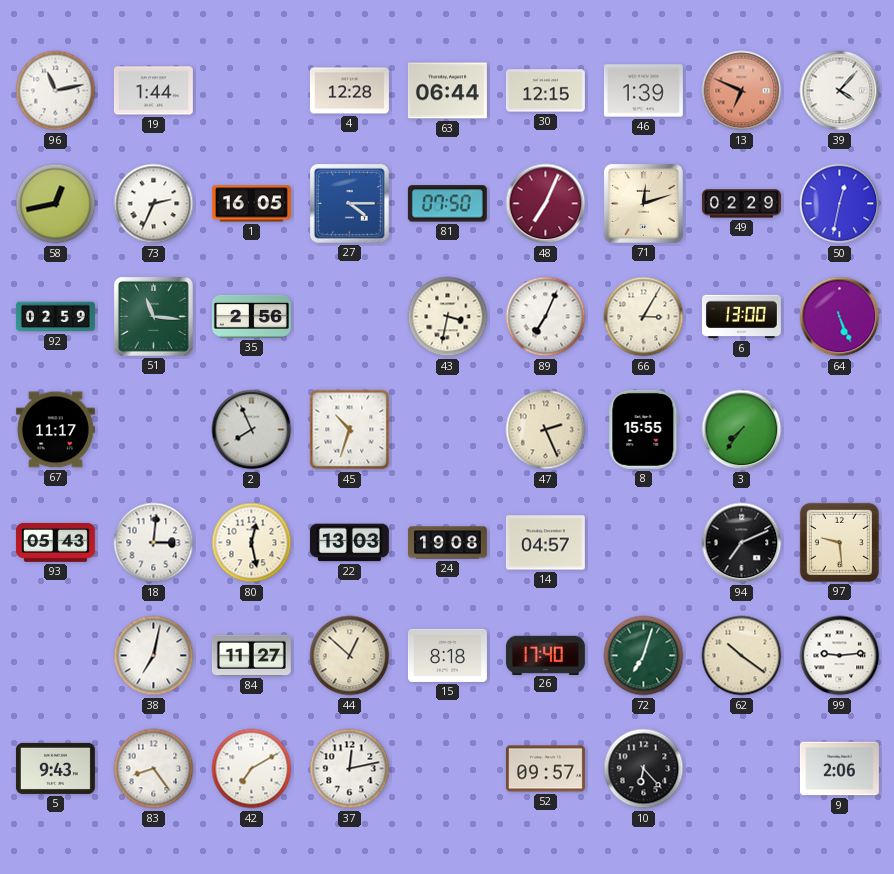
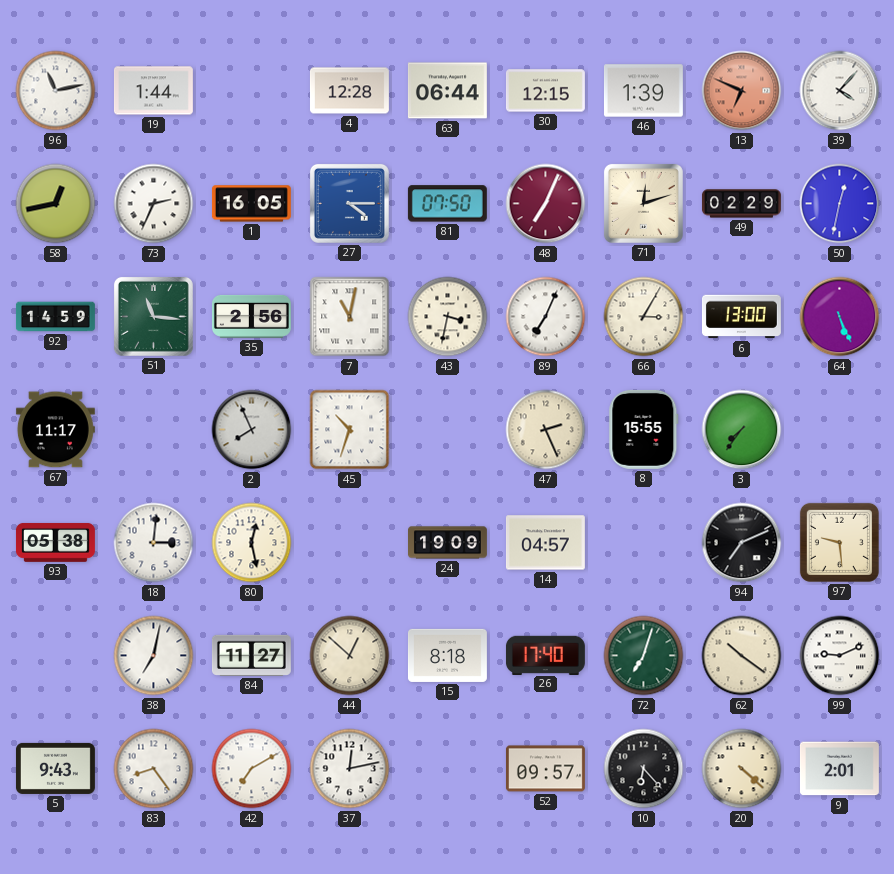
92: 02:59 -> 14:59 (55, 317)
7: none -> 11:02 (350, 317)
93: 05:43 -> 05:38 (55, 543)
22: 13:03 -> none (349, 543)
24: 19:08 -> 19:09 (448, 543)
99: 9:14 -> 9:11 (840, 656)
20: none -> 4:22 (742, 769)
9: 2:06 -> 2:01 (839, 769)
